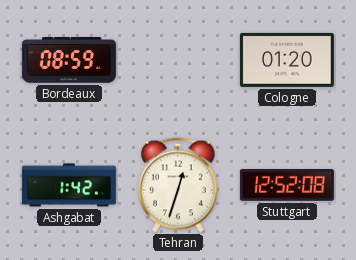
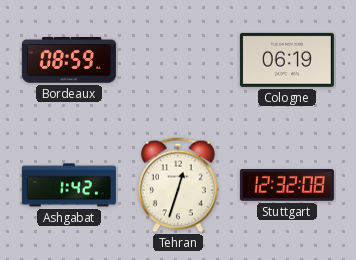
Cologne: 01:20 -> 06:19 (287, 60)
Stuttgart: 12:52 -> 12:32 (287, 185)
